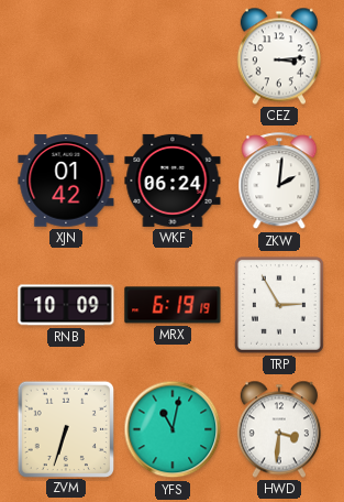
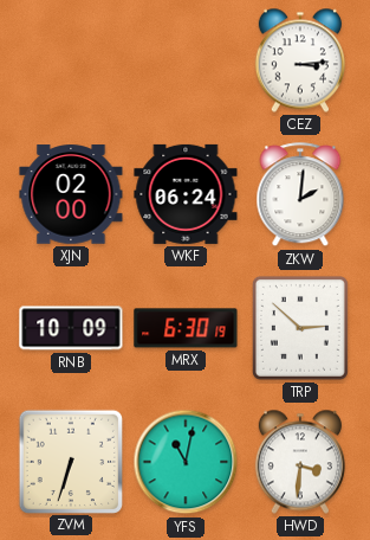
XJN: 01:42 -> 02:00 (71, 194)
MRX: 6:19 -> 6:30 (186, 328)
TRP: 2:55 -> 2:52 (300, 328)
